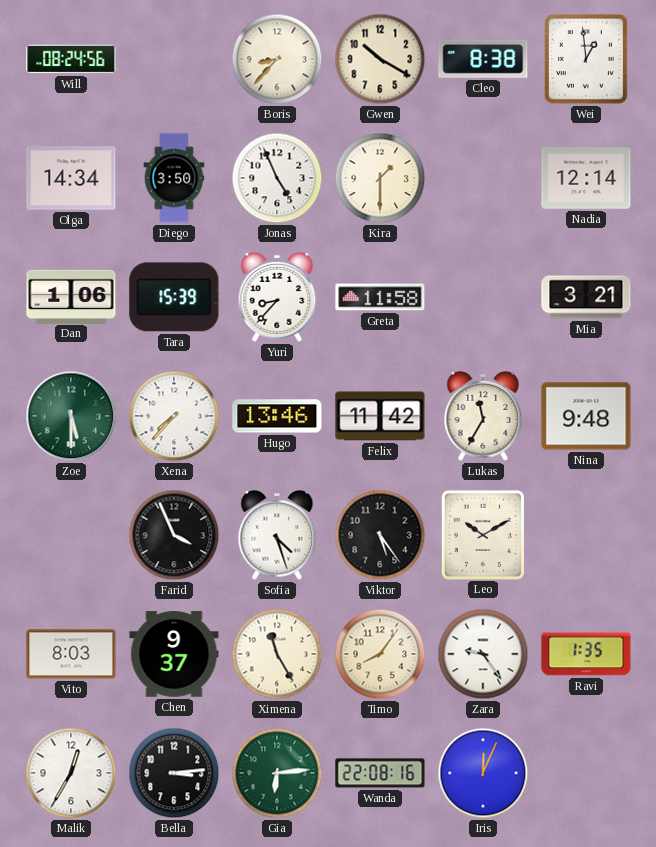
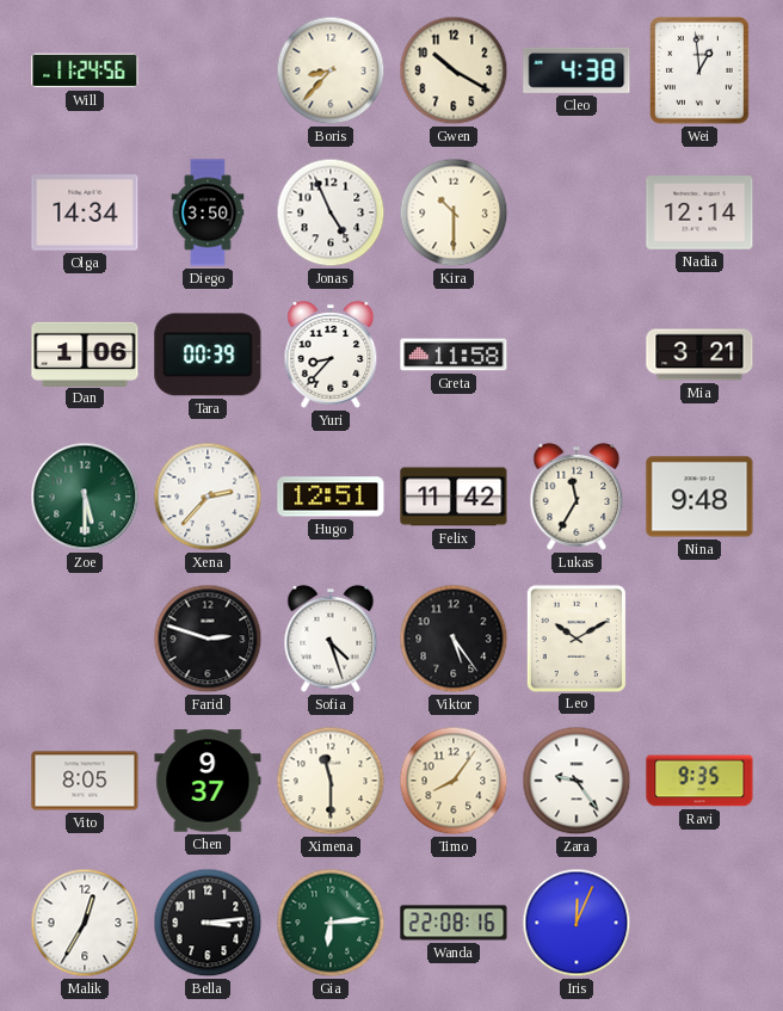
Will: 08:24 -> 11:24 (85, 70)
Cleo: 8:38 -> 4:38 (577, 70)
Kira: 1:30 -> 10:30 (454, 212)
Tara: 15:39 -> 00:39 (208, 355)
Xena: 7:37 -> 2:37 (208, 497)
Hugo: 13:46 -> 12:51 (331, 497)
Farid: 3:56 -> 2:48 (208, 639)
Vito: 8:03 -> 8:05 (85, 781)
Ximena: 11:25 -> 11:30 (331, 781)
Ravi: 1:35 -> 9:35 (699, 781)
